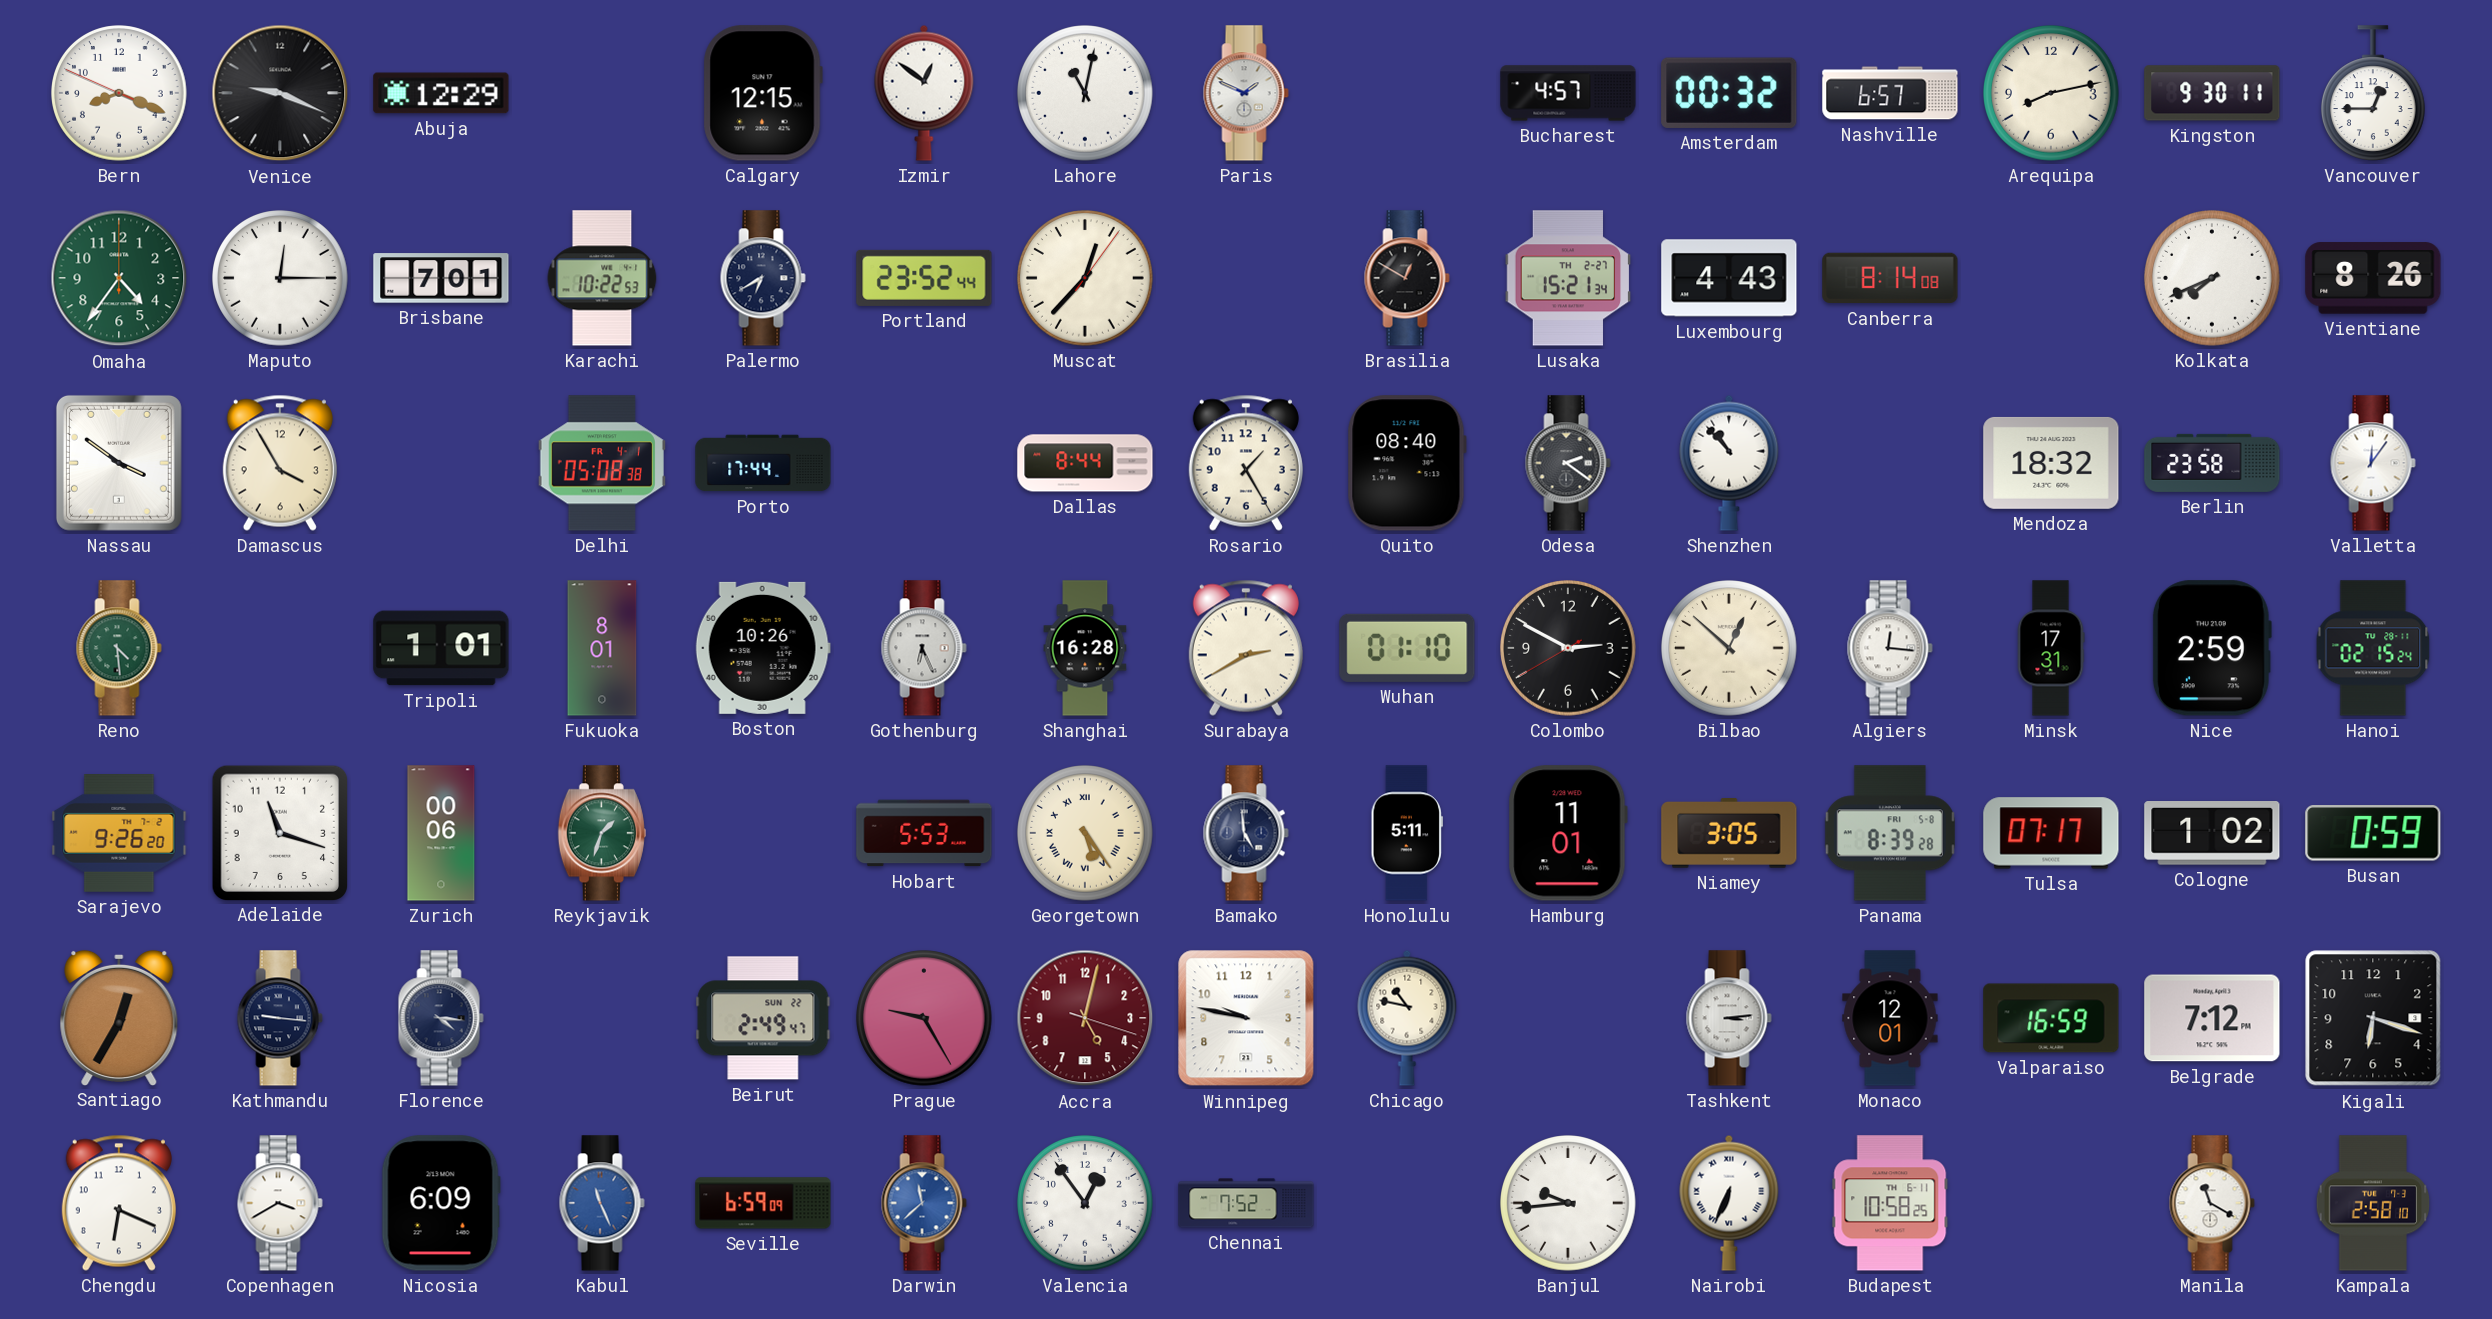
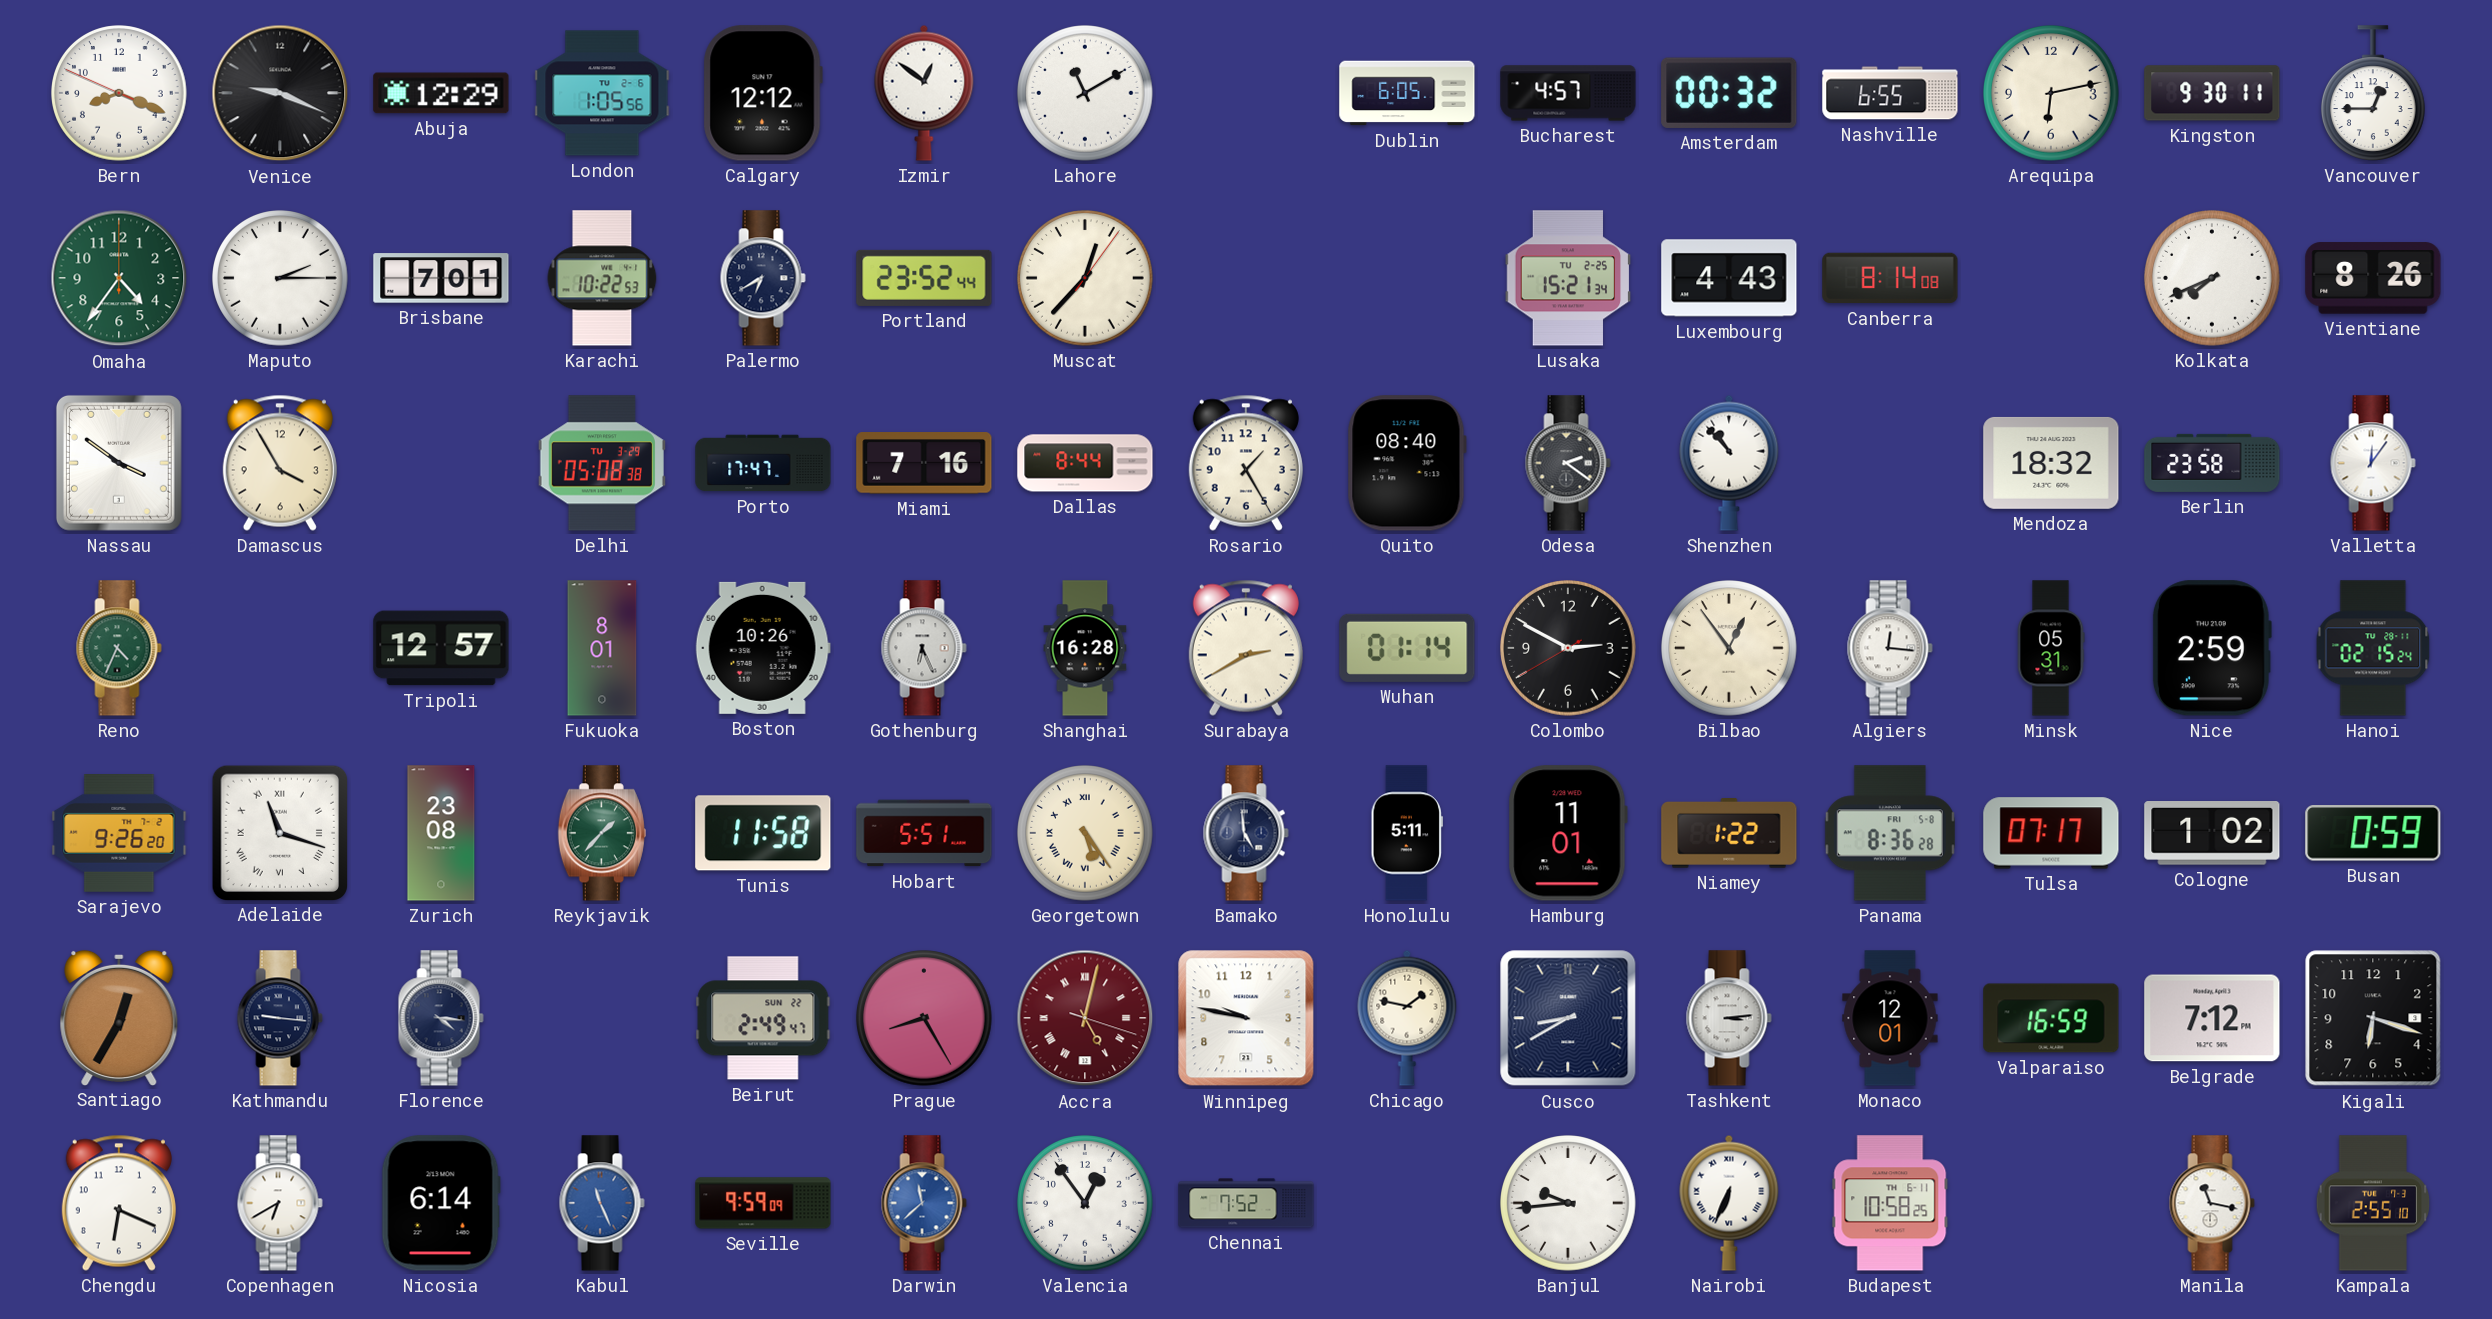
London: none -> 1:05 (602, 93)
Calgary: 12:15 -> 12:12 (763, 93)
Lahore: 11:02 -> 11:10 (1085, 93)
Paris: 1:49 -> none (1246, 93)
Dublin: none -> 6:05 (1407, 93)
Nashville: 6:57 -> 6:55 (1890, 93)
Arequipa: 8:13 -> 6:13 (2051, 93)
Maputo: 12:15 -> 2:15 (280, 278)
Brasilia: 12:50 -> none (1407, 278)
Lusaka date: TH 2-27 -> TU 2-25 (1568, 278)
Delhi date: FR 4-1 -> TU 3-29 (602, 463)
Porto: 17:44 -> 17:47 (763, 463)
Miami: none -> 7:16 (924, 463)
Reno: 4:29 -> 4:34 (119, 648)
Tripoli: 1:01 -> 12:57 (441, 648)
Wuhan: 01:10 -> 01:14 (1407, 648)
Bilbao: 12:52 -> 12:54 (1729, 648)
Minsk: 17:31 -> 05:31 (2051, 648)
Adelaide numerals: Arabic -> Roman (279, 832)
Zurich: 00:06 -> 23:08 (441, 833)
Reykjavik: 1:33 -> 1:37 (602, 833)
Tunis: none -> 11:58 (763, 833)
Hobart: 5:53 -> 5:51 (924, 833)
Niamey: 3:05 -> 1:22 (1729, 834)
Panama: 8:39 -> 8:36 (1890, 833)
Prague: 9:25 -> 8:25 (924, 1018)
Accra numerals: Arabic -> Roman (1085, 1018)
Chicago: 10:47 -> 1:47 (1407, 1018)
Cusco: none -> 8:40 (1568, 1018)
Copenhagen: 3:40 -> 6:40 (280, 1203)
Nicosia: 6:09 -> 6:14 (441, 1203)
Seville: 6:59 -> 9:59 (763, 1203)
Manila: 11:20 -> 11:17 (2212, 1203)
Kampala: 2:58 -> 2:55 (2373, 1203)
